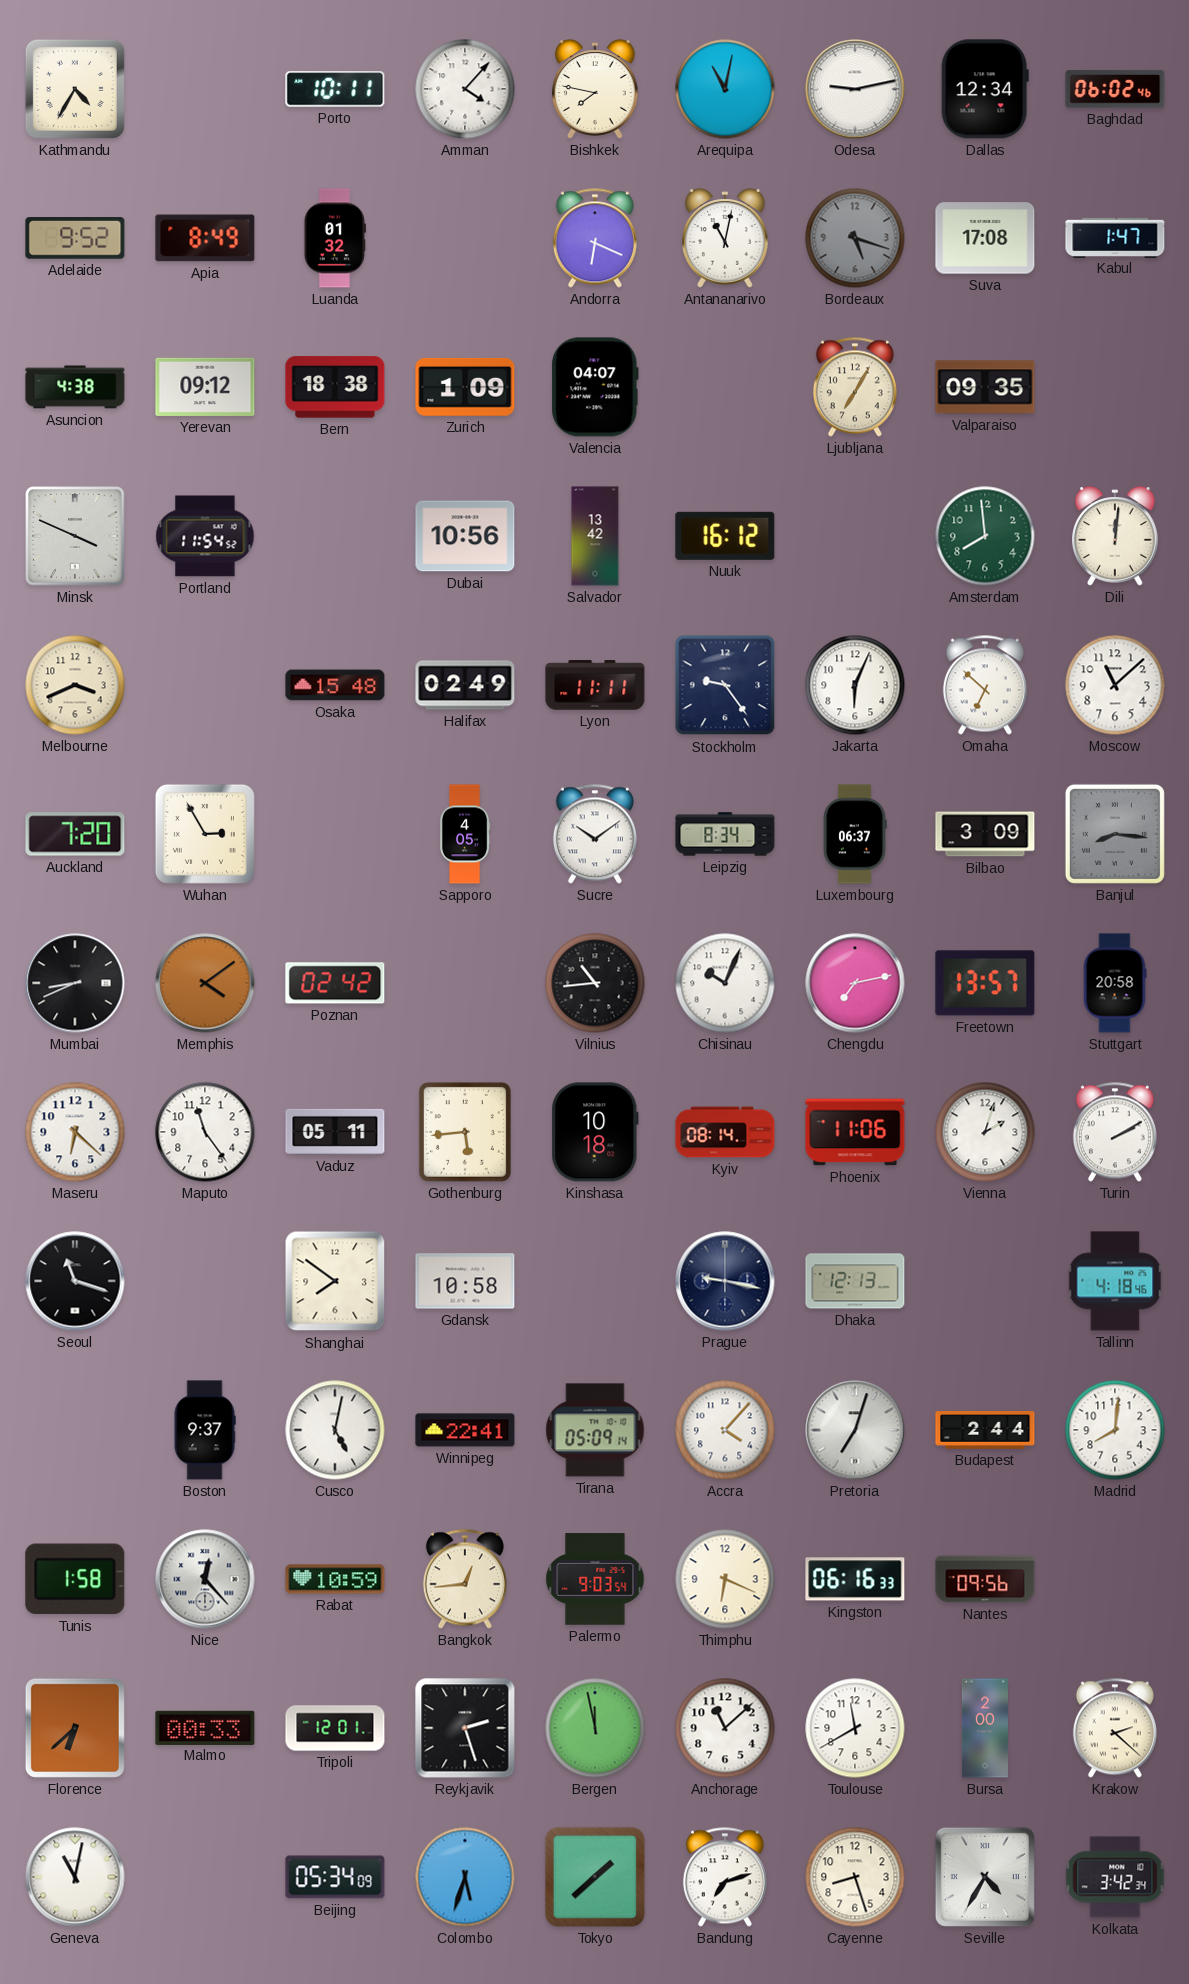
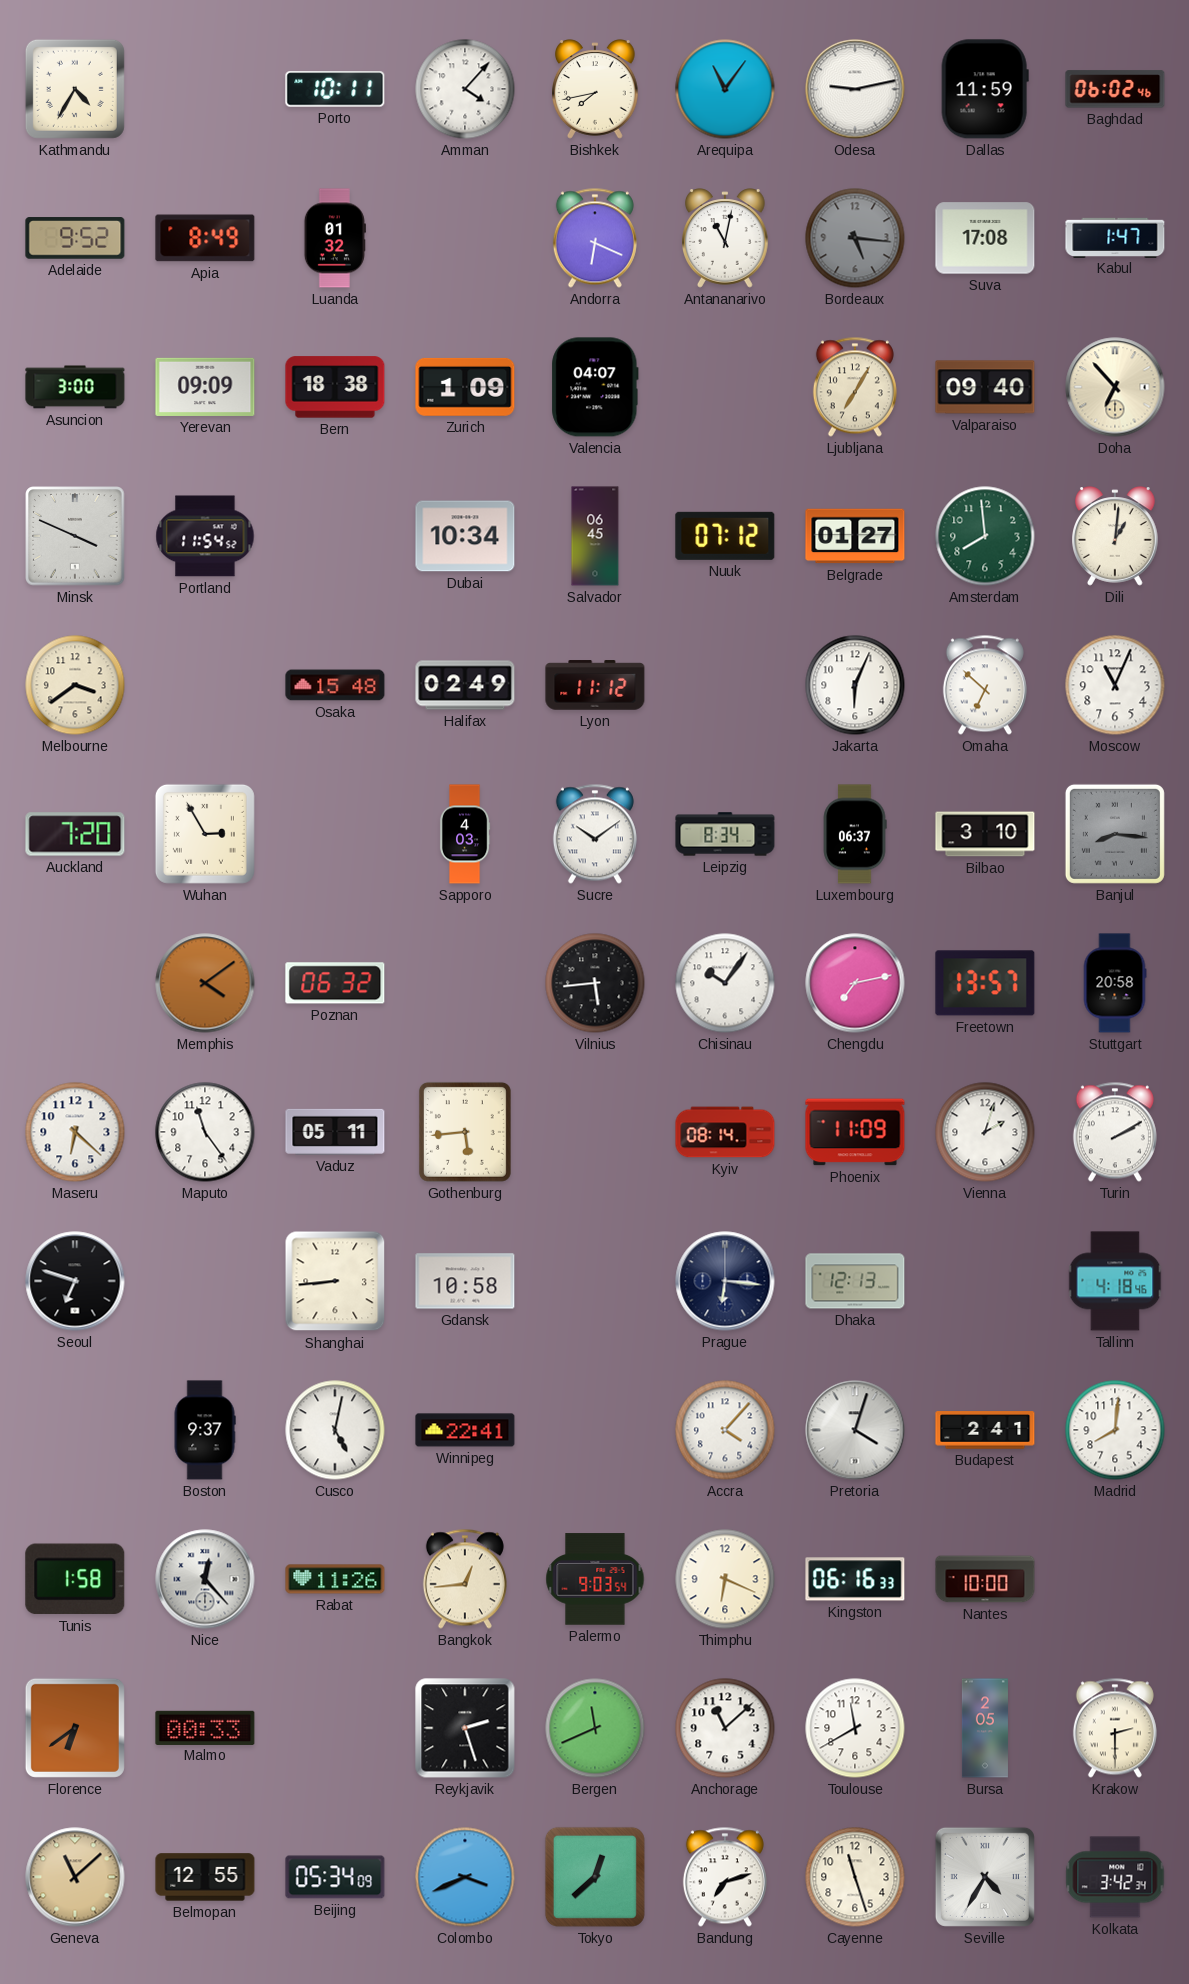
Bishkek: 7:47 -> 7:43 (596, 89)
Arequipa: 11:02 -> 11:06 (725, 89)
Dallas: 12:34 -> 11:59 (985, 89)
Bordeaux: 5:18 -> 5:16 (855, 238)
Asuncion: 4:38 -> 3:00 (75, 387)
Yerevan: 09:12 -> 09:09 (205, 387)
Valparaiso: 09:35 -> 09:40 (985, 387)
Doha: none -> 6:53 (1115, 387)
Dubai: 10:56 -> 10:34 (465, 536)
Salvador: 13:42 -> 06:45 (595, 536)
Nuuk: 16:12 -> 07:12 (725, 536)
Belgrade: none -> 01:27 (855, 536)
Dili: 12:01 -> 1:01 (1116, 536)
Melbourne: 3:41 -> 3:39 (75, 685)
Lyon: 11:11 -> 11:12 (595, 685)
Stockholm: 9:24 -> none (725, 685)
Moscow: 11:08 -> 11:04 (1115, 685)
Sapporo: 4:05 -> 4:03 (465, 834)
Bilbao: 3:09 -> 3:10 (985, 834)
Mumbai: 8:41 -> none (75, 983)
Poznan: 02:42 -> 06:32 (335, 983)
Vilnius: 10:44 -> 5:44 (595, 983)
Chisinau: 10:04 -> 10:06 (725, 983)
Kinshasa: 10:18 -> none (595, 1132)
Phoenix: 11:06 -> 11:09 (855, 1132)
Seoul: 11:18 -> 6:48 (75, 1281)
Shanghai: 7:51 -> 8:44 (335, 1281)
Prague: 9:17 -> 6:16 (725, 1281)
Tirana: 05:09 -> none (595, 1430)
Pretoria: 7:03 -> 4:03 (855, 1430)
Budapest: 2:44 -> 2:41 (985, 1430)
Rabat: 10:59 -> 11:26 (335, 1579)
Nantes: 09:56 -> 10:00 (985, 1579)
Florence: 6:38 -> 6:39 (75, 1728)
Tripoli: 12:01 -> none (335, 1728)
Bergen: 11:58 -> 11:41 (595, 1728)
Bursa: 2:00 -> 2:05 (985, 1728)
Krakow: 2:22 -> 2:30 (1115, 1728)
Geneva: 11:02 -> 11:08 (75, 1877)
Geneva dial: white -> champagne (75, 1877)
Belmopan: none -> 12:55 (205, 1877)
Colombo: 5:33 -> 3:41 (465, 1877)
Tokyo: 1:38 -> 12:38 (595, 1877)
Cayenne: 8:27 -> 11:27 (855, 1877)
